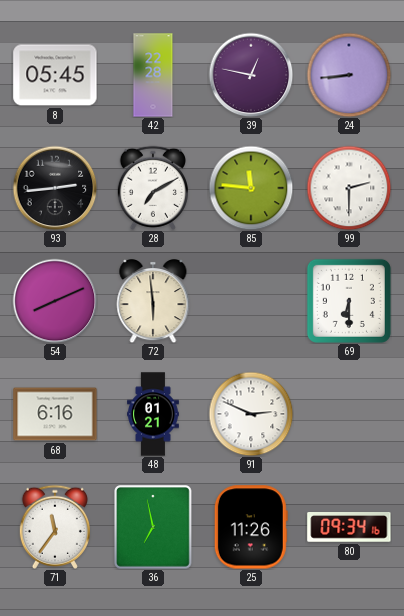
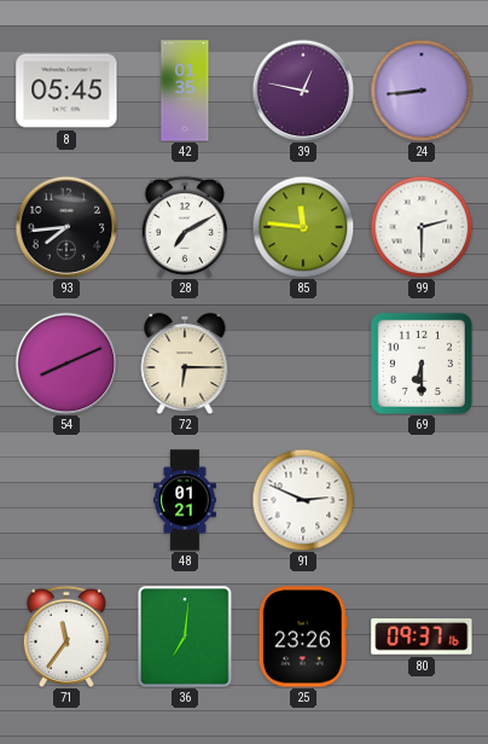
42: 22:28 -> 01:35 (185, 91)
93: 2:44 -> 7:44 (66, 227)
72: 5:59 -> 6:15 (185, 365)
68: 6:16 -> none (55, 414)
36: 6:58 -> 7:01 (186, 638)
25: 11:26 -> 23:26 (303, 637)
80: 09:34 -> 09:37 (422, 638)
